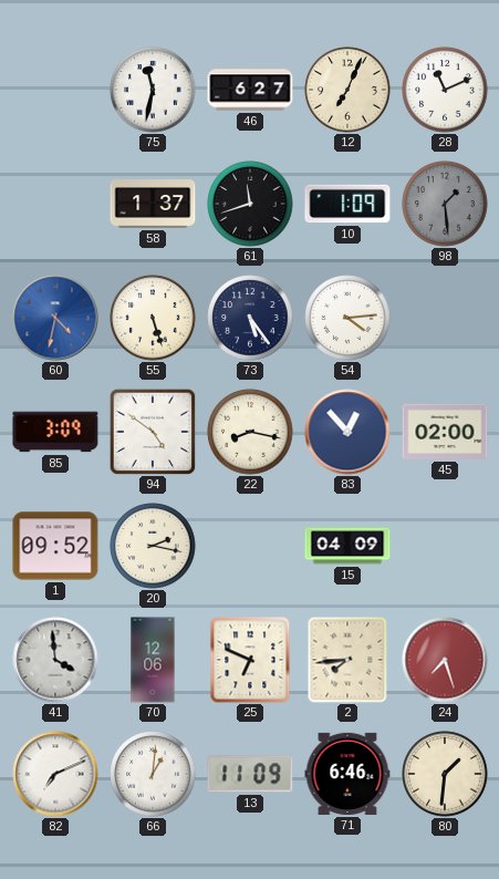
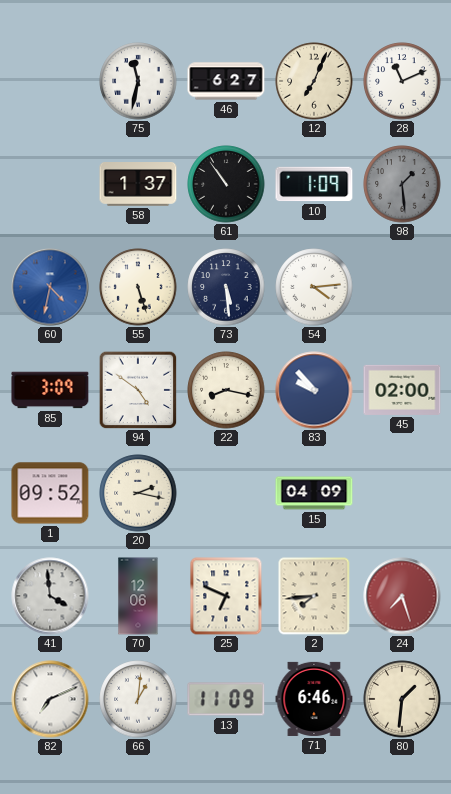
61: 11:42 -> 10:54 (226, 184)
73: 5:24 -> 5:29 (226, 287)
83: 12:53 -> 9:53 (314, 390)
